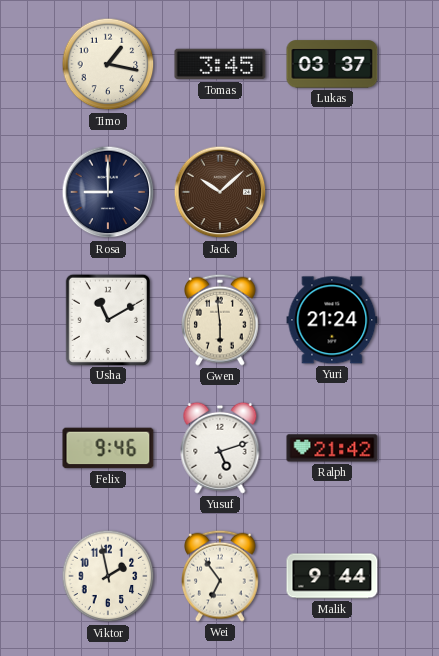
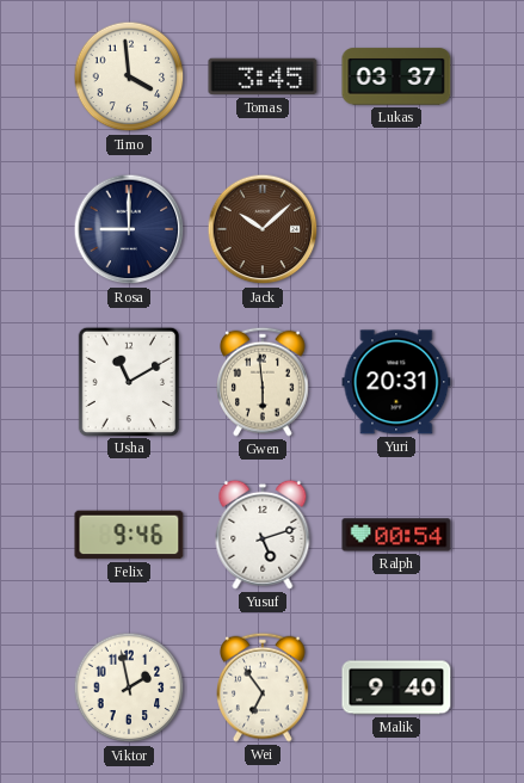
Timo: 1:17 -> 3:59 (129, 76)
Yuri: 21:24 -> 20:31 (396, 382)
Ralph: 21:42 -> 00:54 (396, 535)
Malik: 9:44 -> 9:40 (396, 688)
